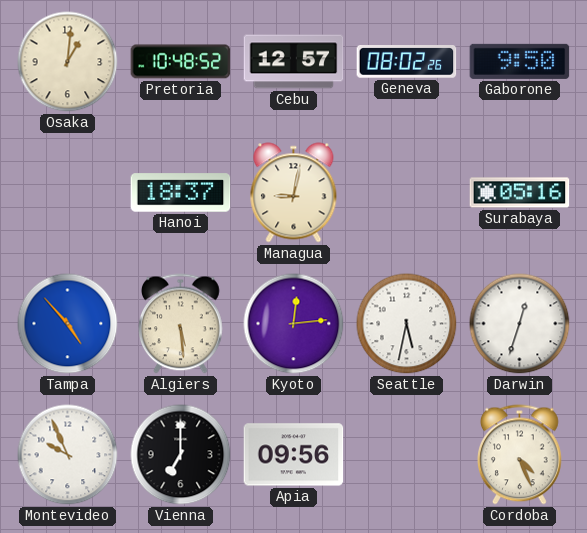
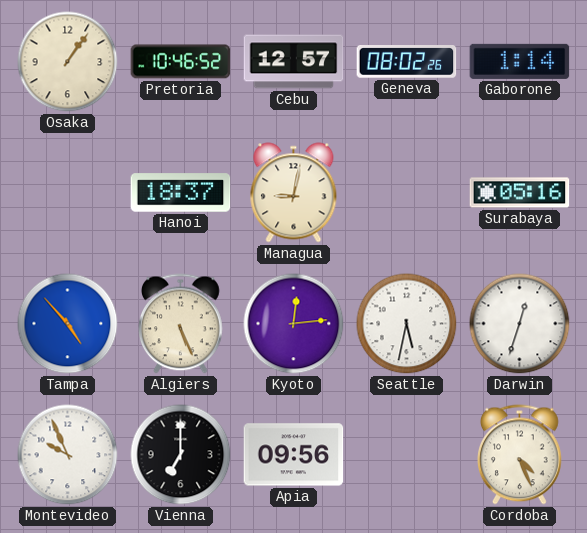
Osaka: 1:01 -> 1:06 (68, 62)
Pretoria: 10:48 -> 10:46 (181, 62)
Gaborone: 9:50 -> 1:14 (520, 61)
Algiers: 5:29 -> 5:26 (181, 324)
